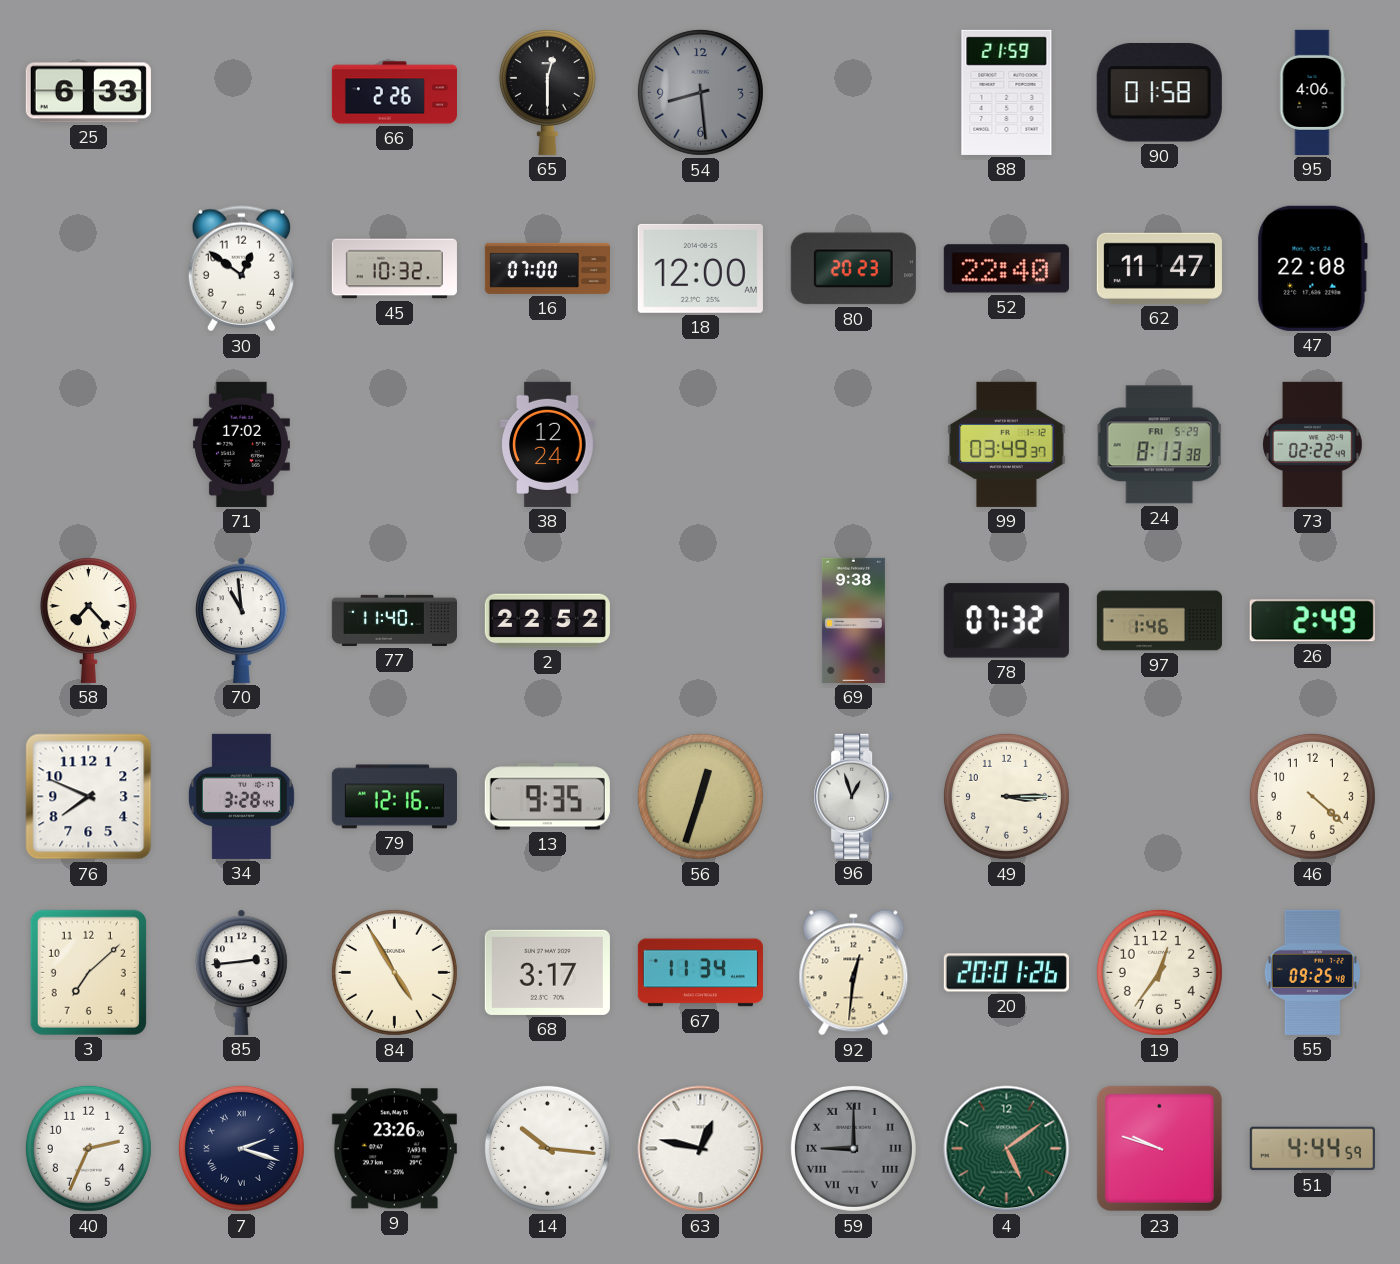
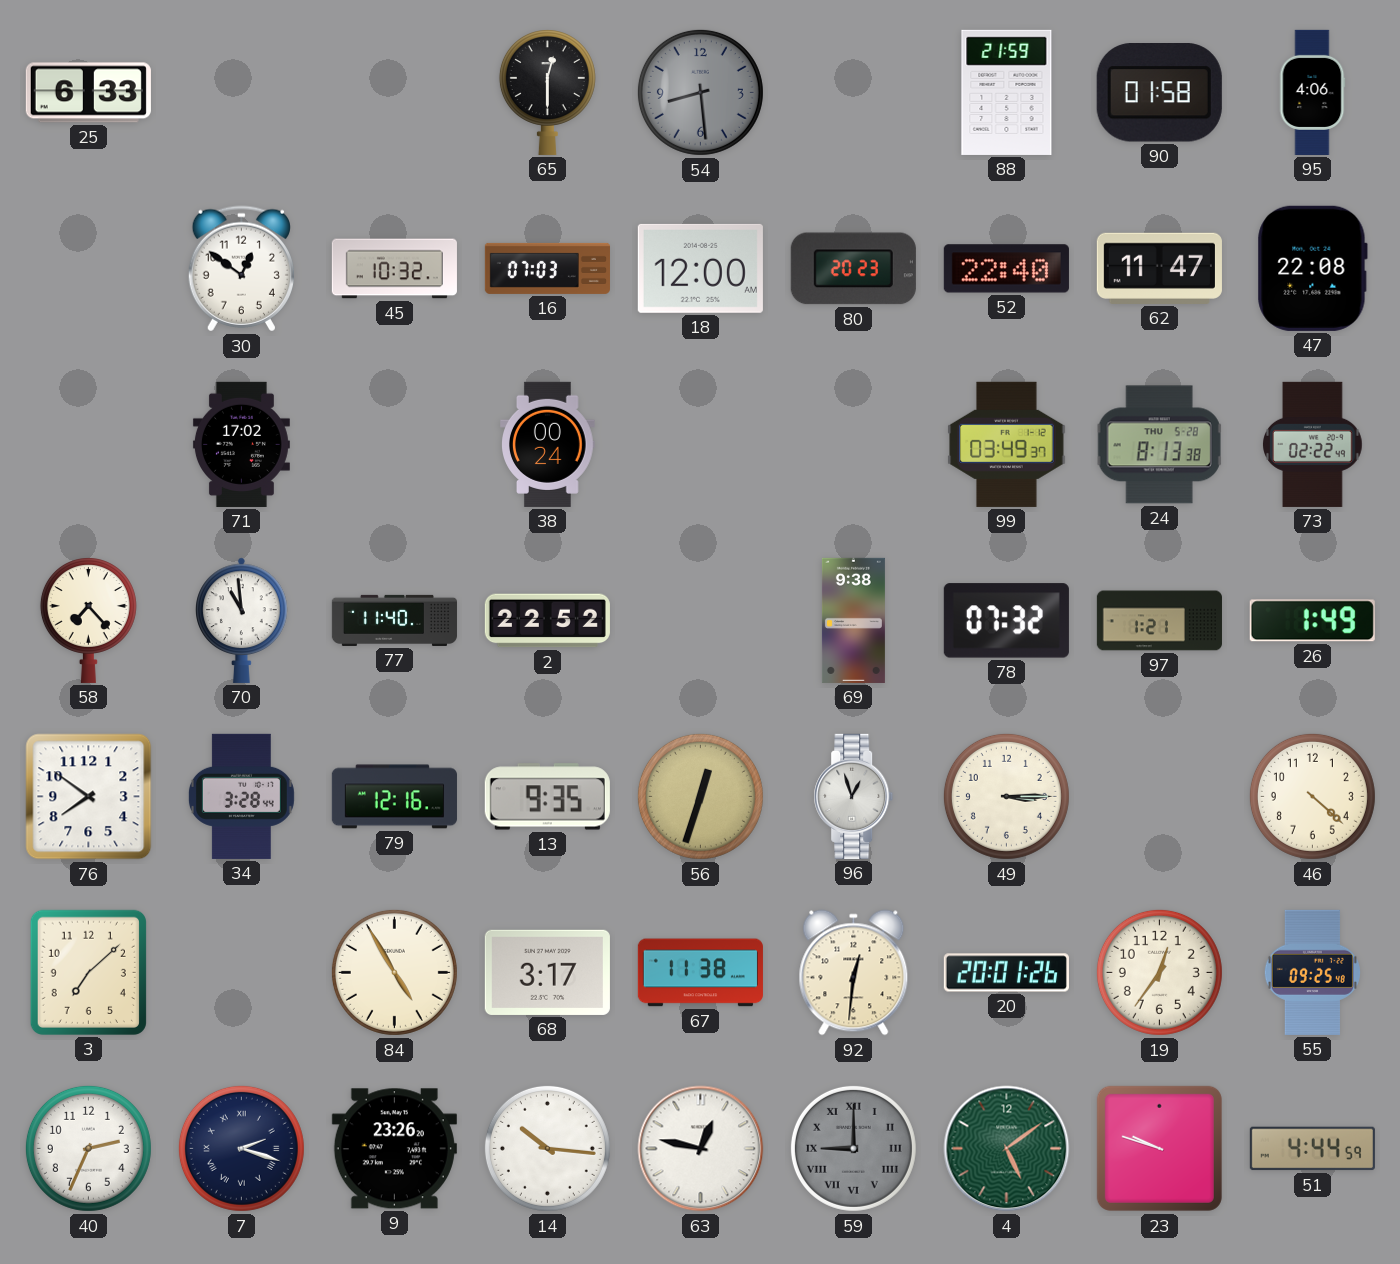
66: 2:26 -> none (394, 93)
16: 07:00 -> 07:03 (547, 268)
38: 12:24 -> 00:24 (548, 444)
24 date: FRI 5-29 -> THU 5-28 (1160, 445)
97: 1:46 -> 1:21 (1159, 621)
26: 2:49 -> 1:49 (1312, 621)
76: 7:49 -> 7:51 (89, 797)
85: 2:44 -> none (242, 972)
67: 11:34 -> 11:38 (700, 973)
